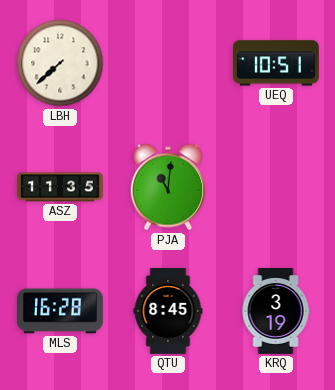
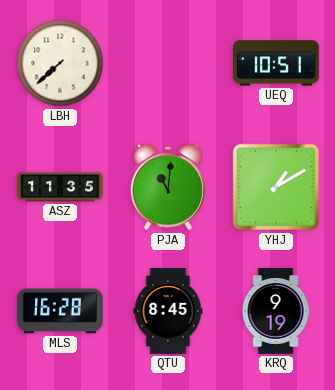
YHJ: none -> 1:10 (276, 187)
KRQ: 3:19 -> 9:19 (276, 312)
